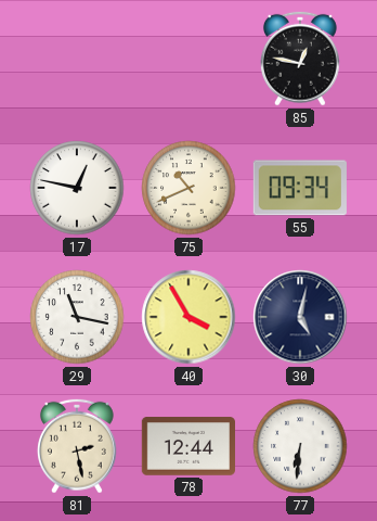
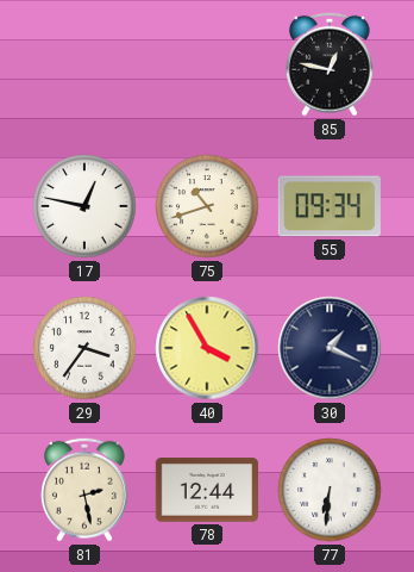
75: 10:41 -> 10:42 (207, 206)
29: 11:17 -> 3:36 (84, 348)
30: 5:02 -> 1:19 (330, 348)
